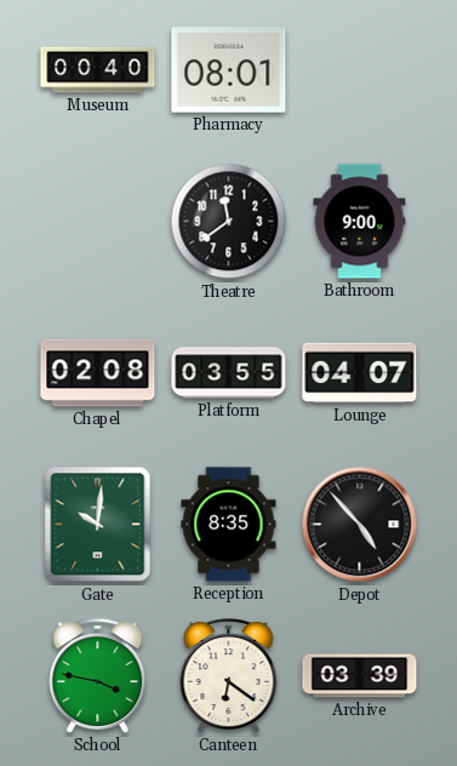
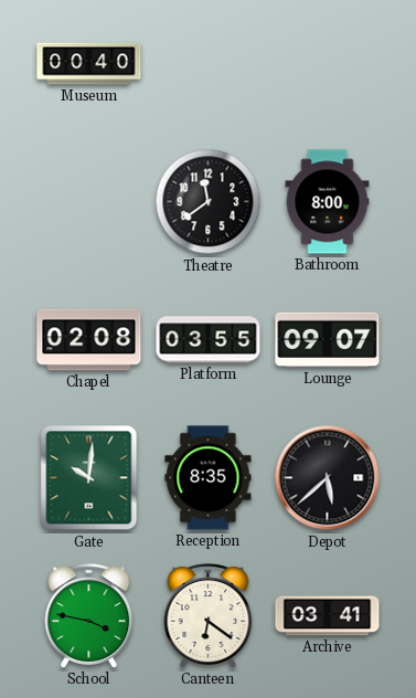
Pharmacy: 08:01 -> none (229, 70)
Bathroom: 9:00 -> 8:00 (328, 202)
Lounge: 04:07 -> 09:07 (328, 340)
Depot: 4:53 -> 5:38 (328, 478)
Archive: 03:39 -> 03:41 (328, 616)
